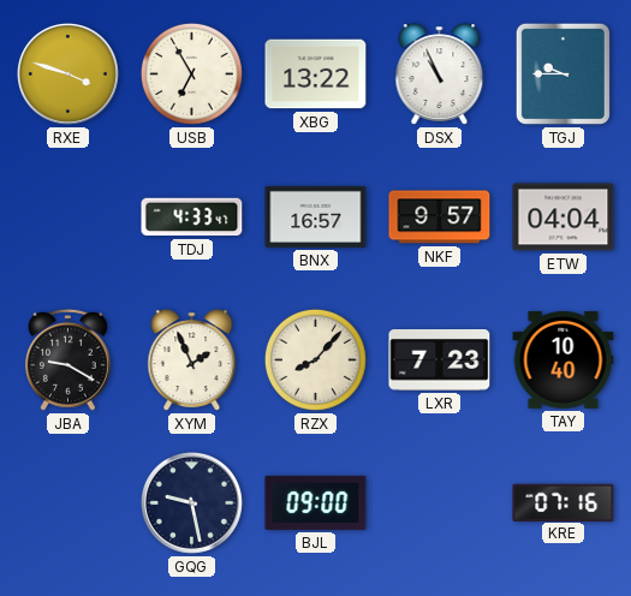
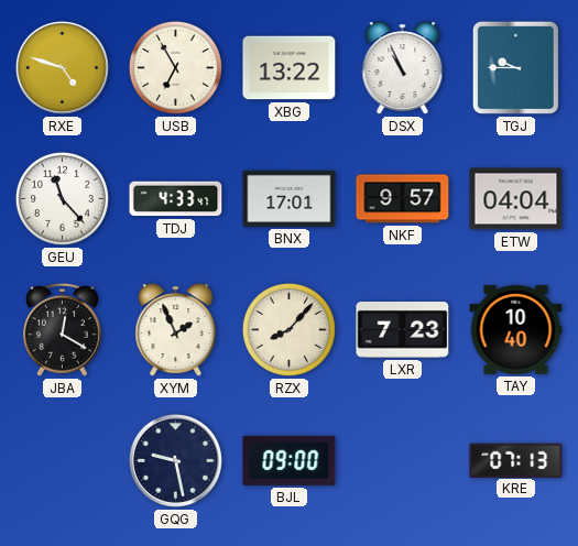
RXE: 3:48 -> 4:48 (62, 67)
GEU: none -> 11:23 (62, 198)
BNX: 16:57 -> 17:01 (290, 198)
JBA: 9:20 -> 12:20 (63, 329)
KRE: 07:16 -> 07:13 (516, 460)
